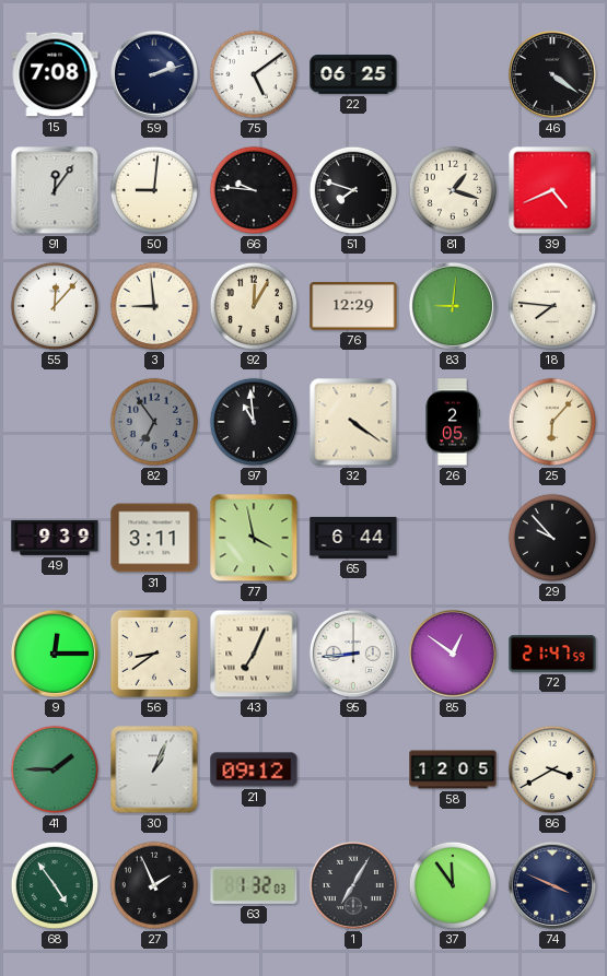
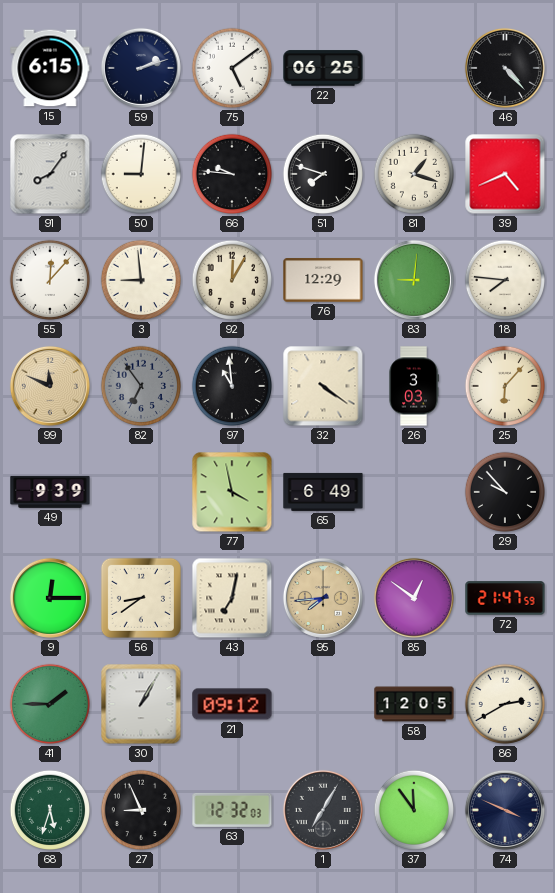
15: 7:08 -> 6:15 (50, 68)
46: 4:21 -> 4:23 (505, 68)
91: 12:06 -> 8:06 (50, 174)
99: none -> 11:49 (50, 386)
26: 2:05 -> 3:03 (414, 386)
31: 3:11 -> none (154, 538)
65: 6:44 -> 6:49 (323, 492)
43: 7:04 -> 7:02 (232, 598)
95: 8:44 -> 7:44 (323, 598)
95 dial: white -> champagne (323, 598)
30: 1:04 -> 1:05 (141, 704)
86: 3:40 -> 2:40 (505, 704)
68: 4:54 -> 5:33 (50, 810)
27: 1:56 -> 8:56 (141, 810)
63: 1:32 -> 12:32 (232, 810)
